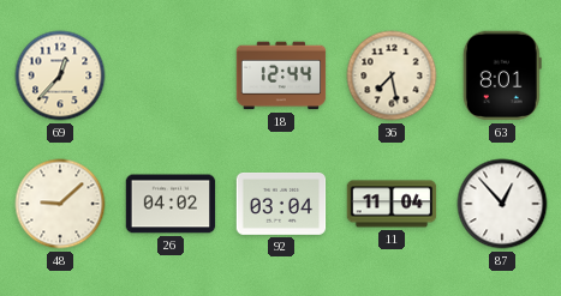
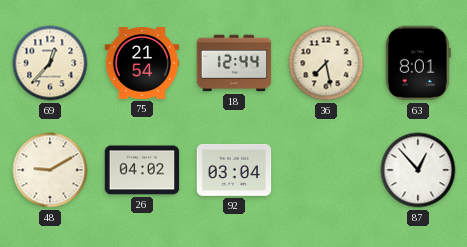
75: none -> 21:54 (142, 63)
48: 9:08 -> 9:10 (50, 170)
11: 11:04 -> none (392, 204)
